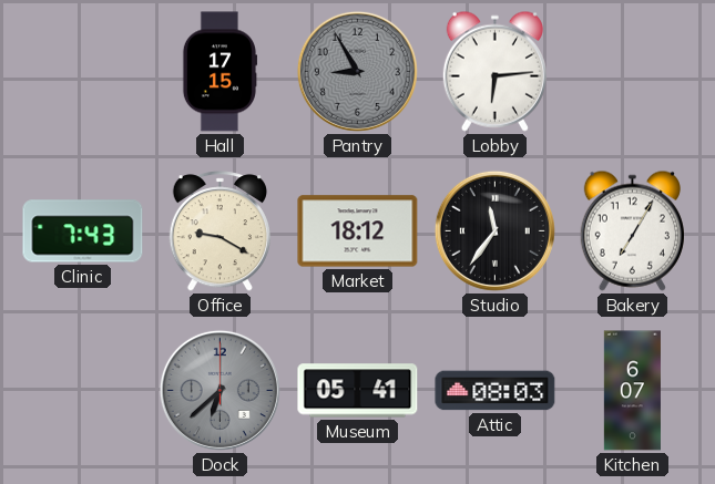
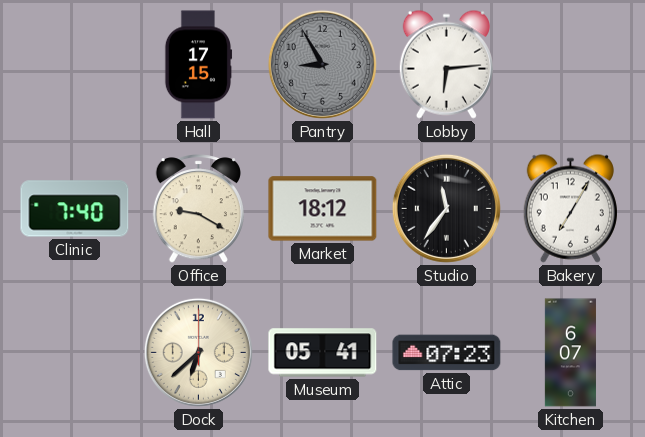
Clinic: 7:43 -> 7:40 (75, 209)
Dock dial: grey -> cream (198, 352)
Attic: 08:03 -> 07:23 (447, 353)
